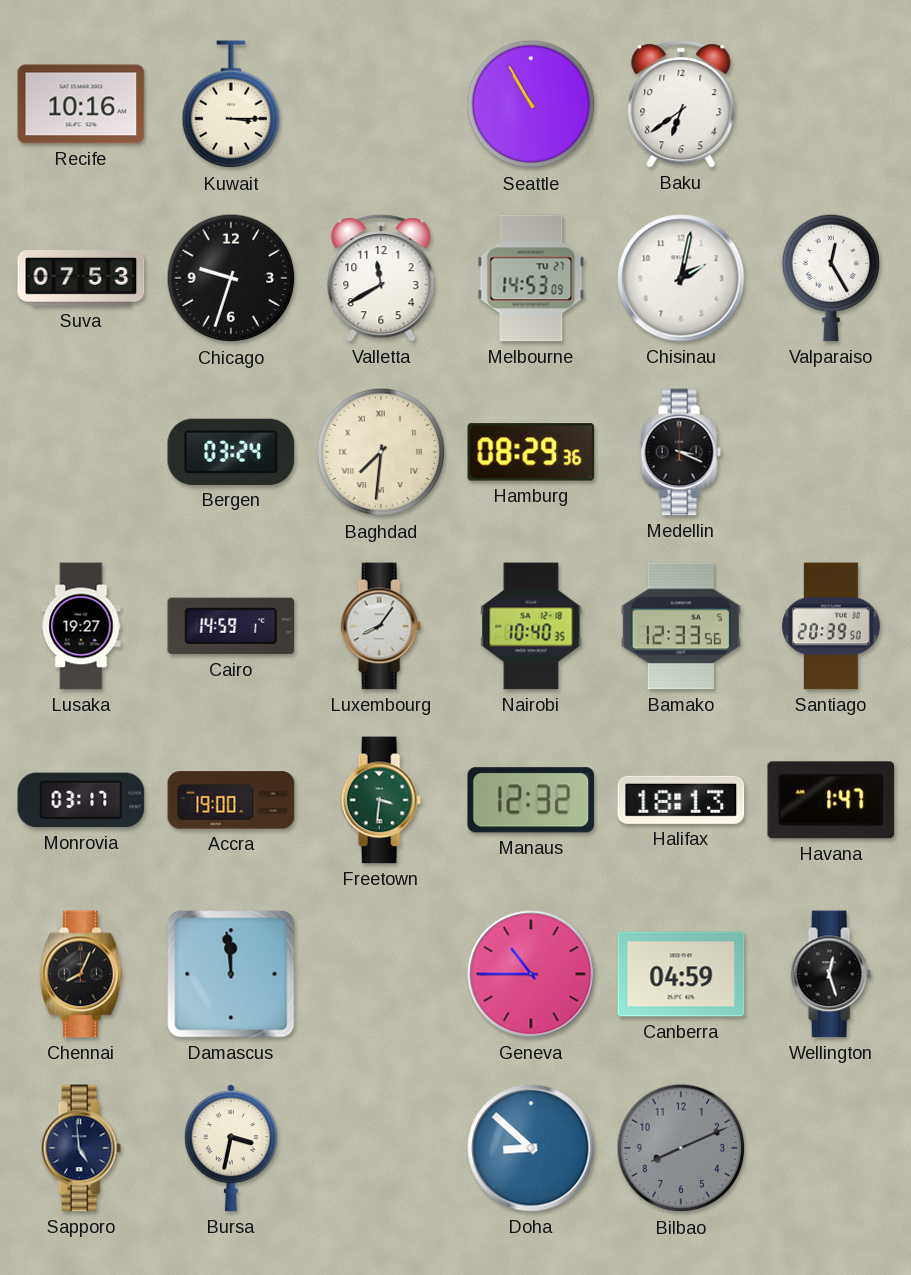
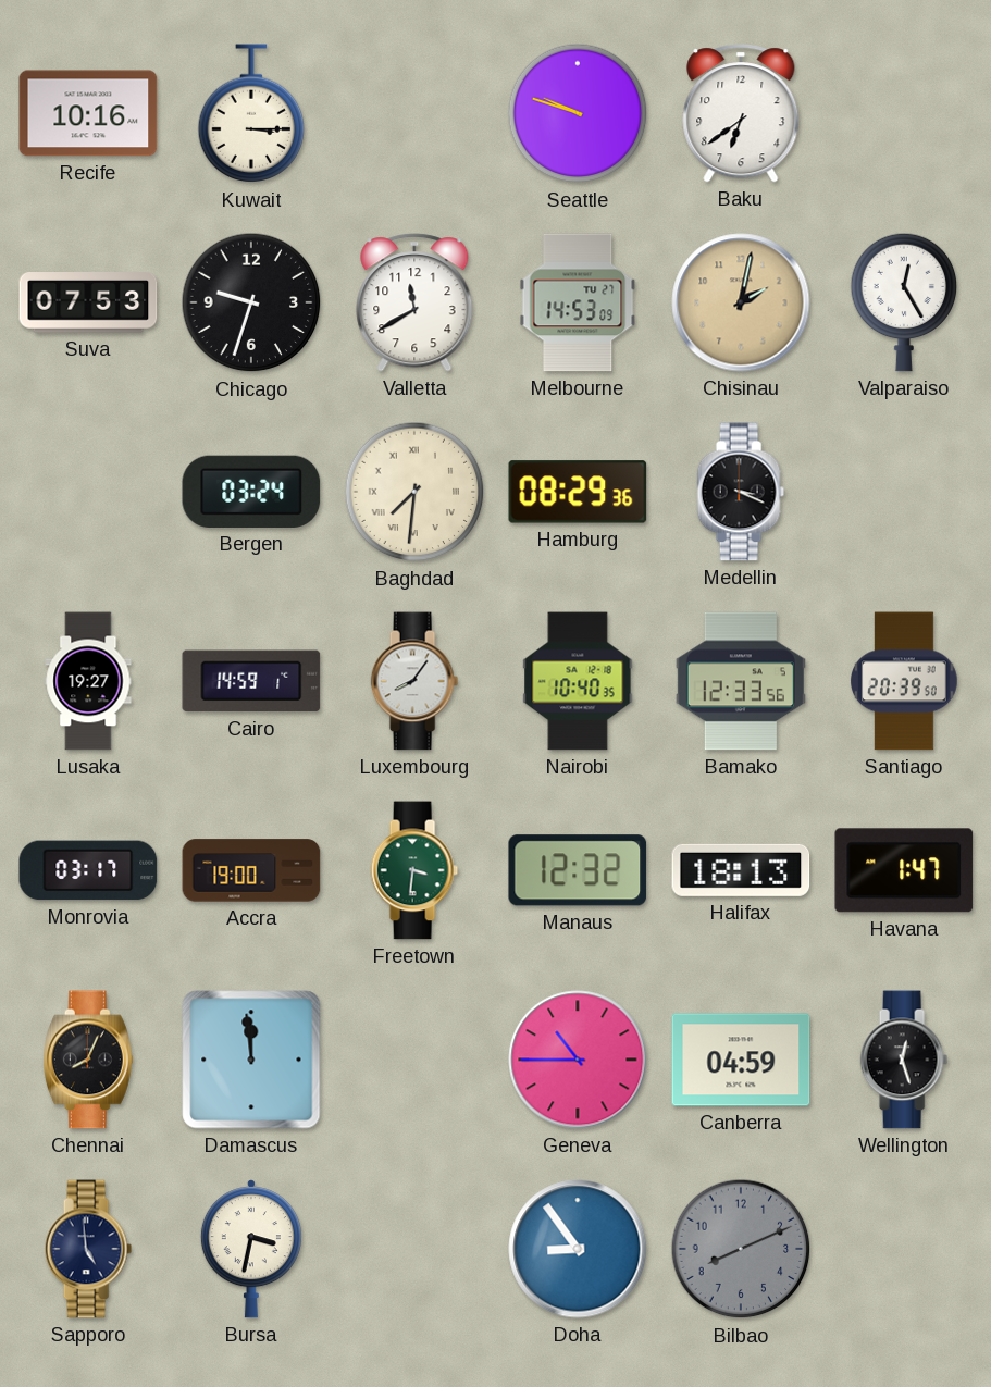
Seattle: 10:55 -> 9:48 (578, 113)
Chisinau dial: white -> champagne (741, 302)
Doha: 8:52 -> 8:54 (578, 1249)
